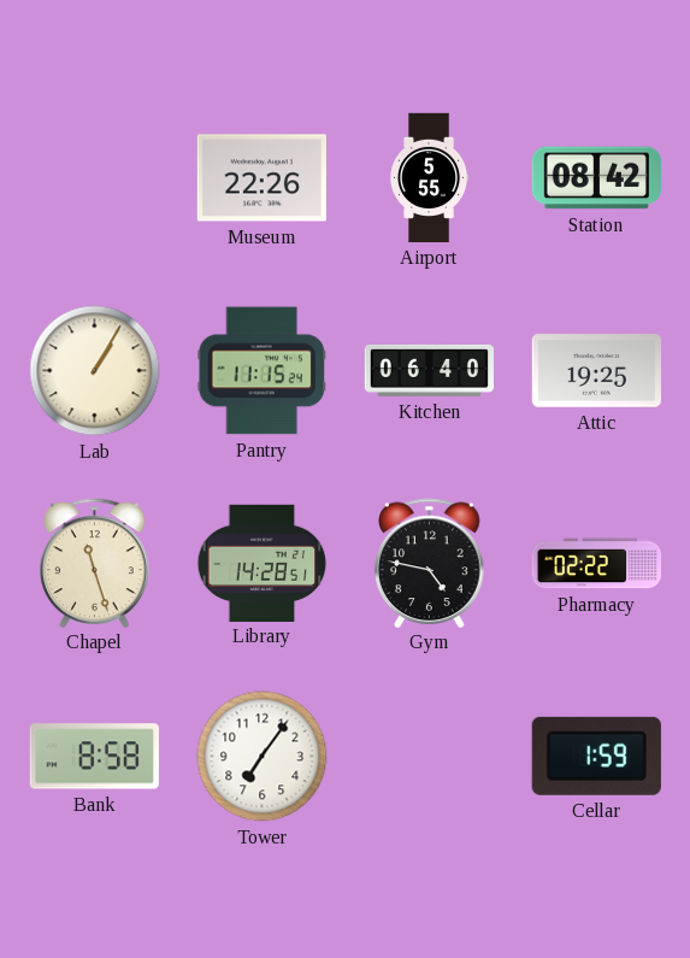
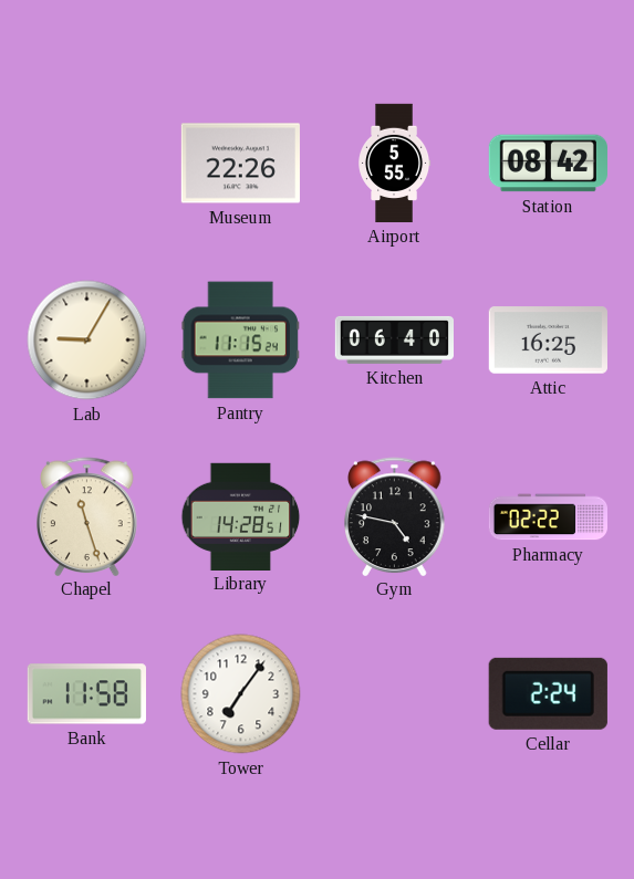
Lab: 1:05 -> 9:05 (87, 341)
Attic: 19:25 -> 16:25 (548, 341)
Bank: 8:58 -> 11:58 (86, 694)
Cellar: 1:59 -> 2:24 (548, 693)
